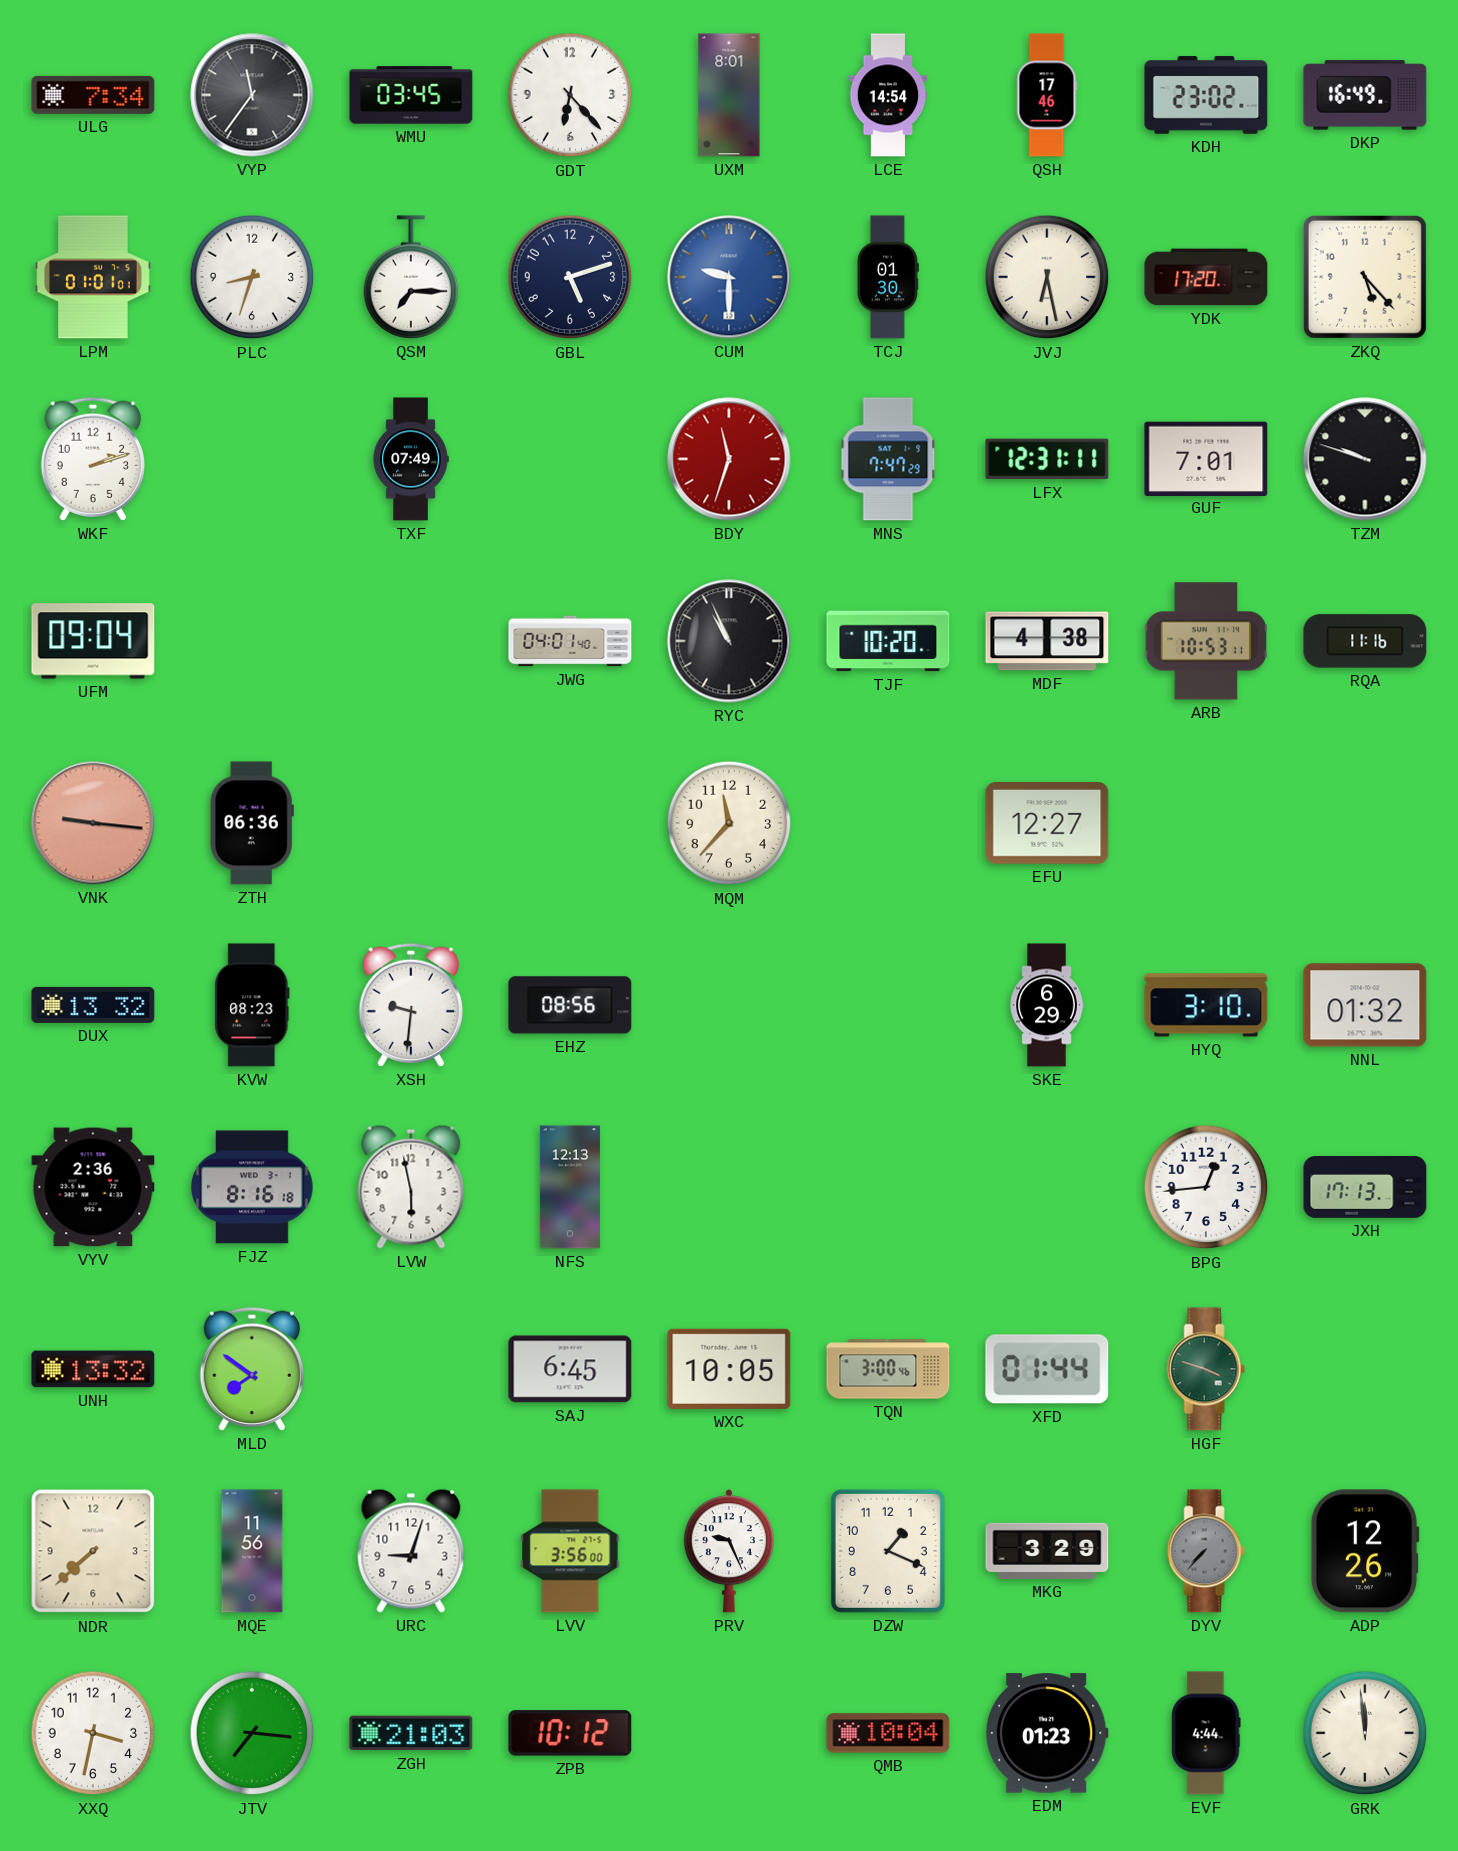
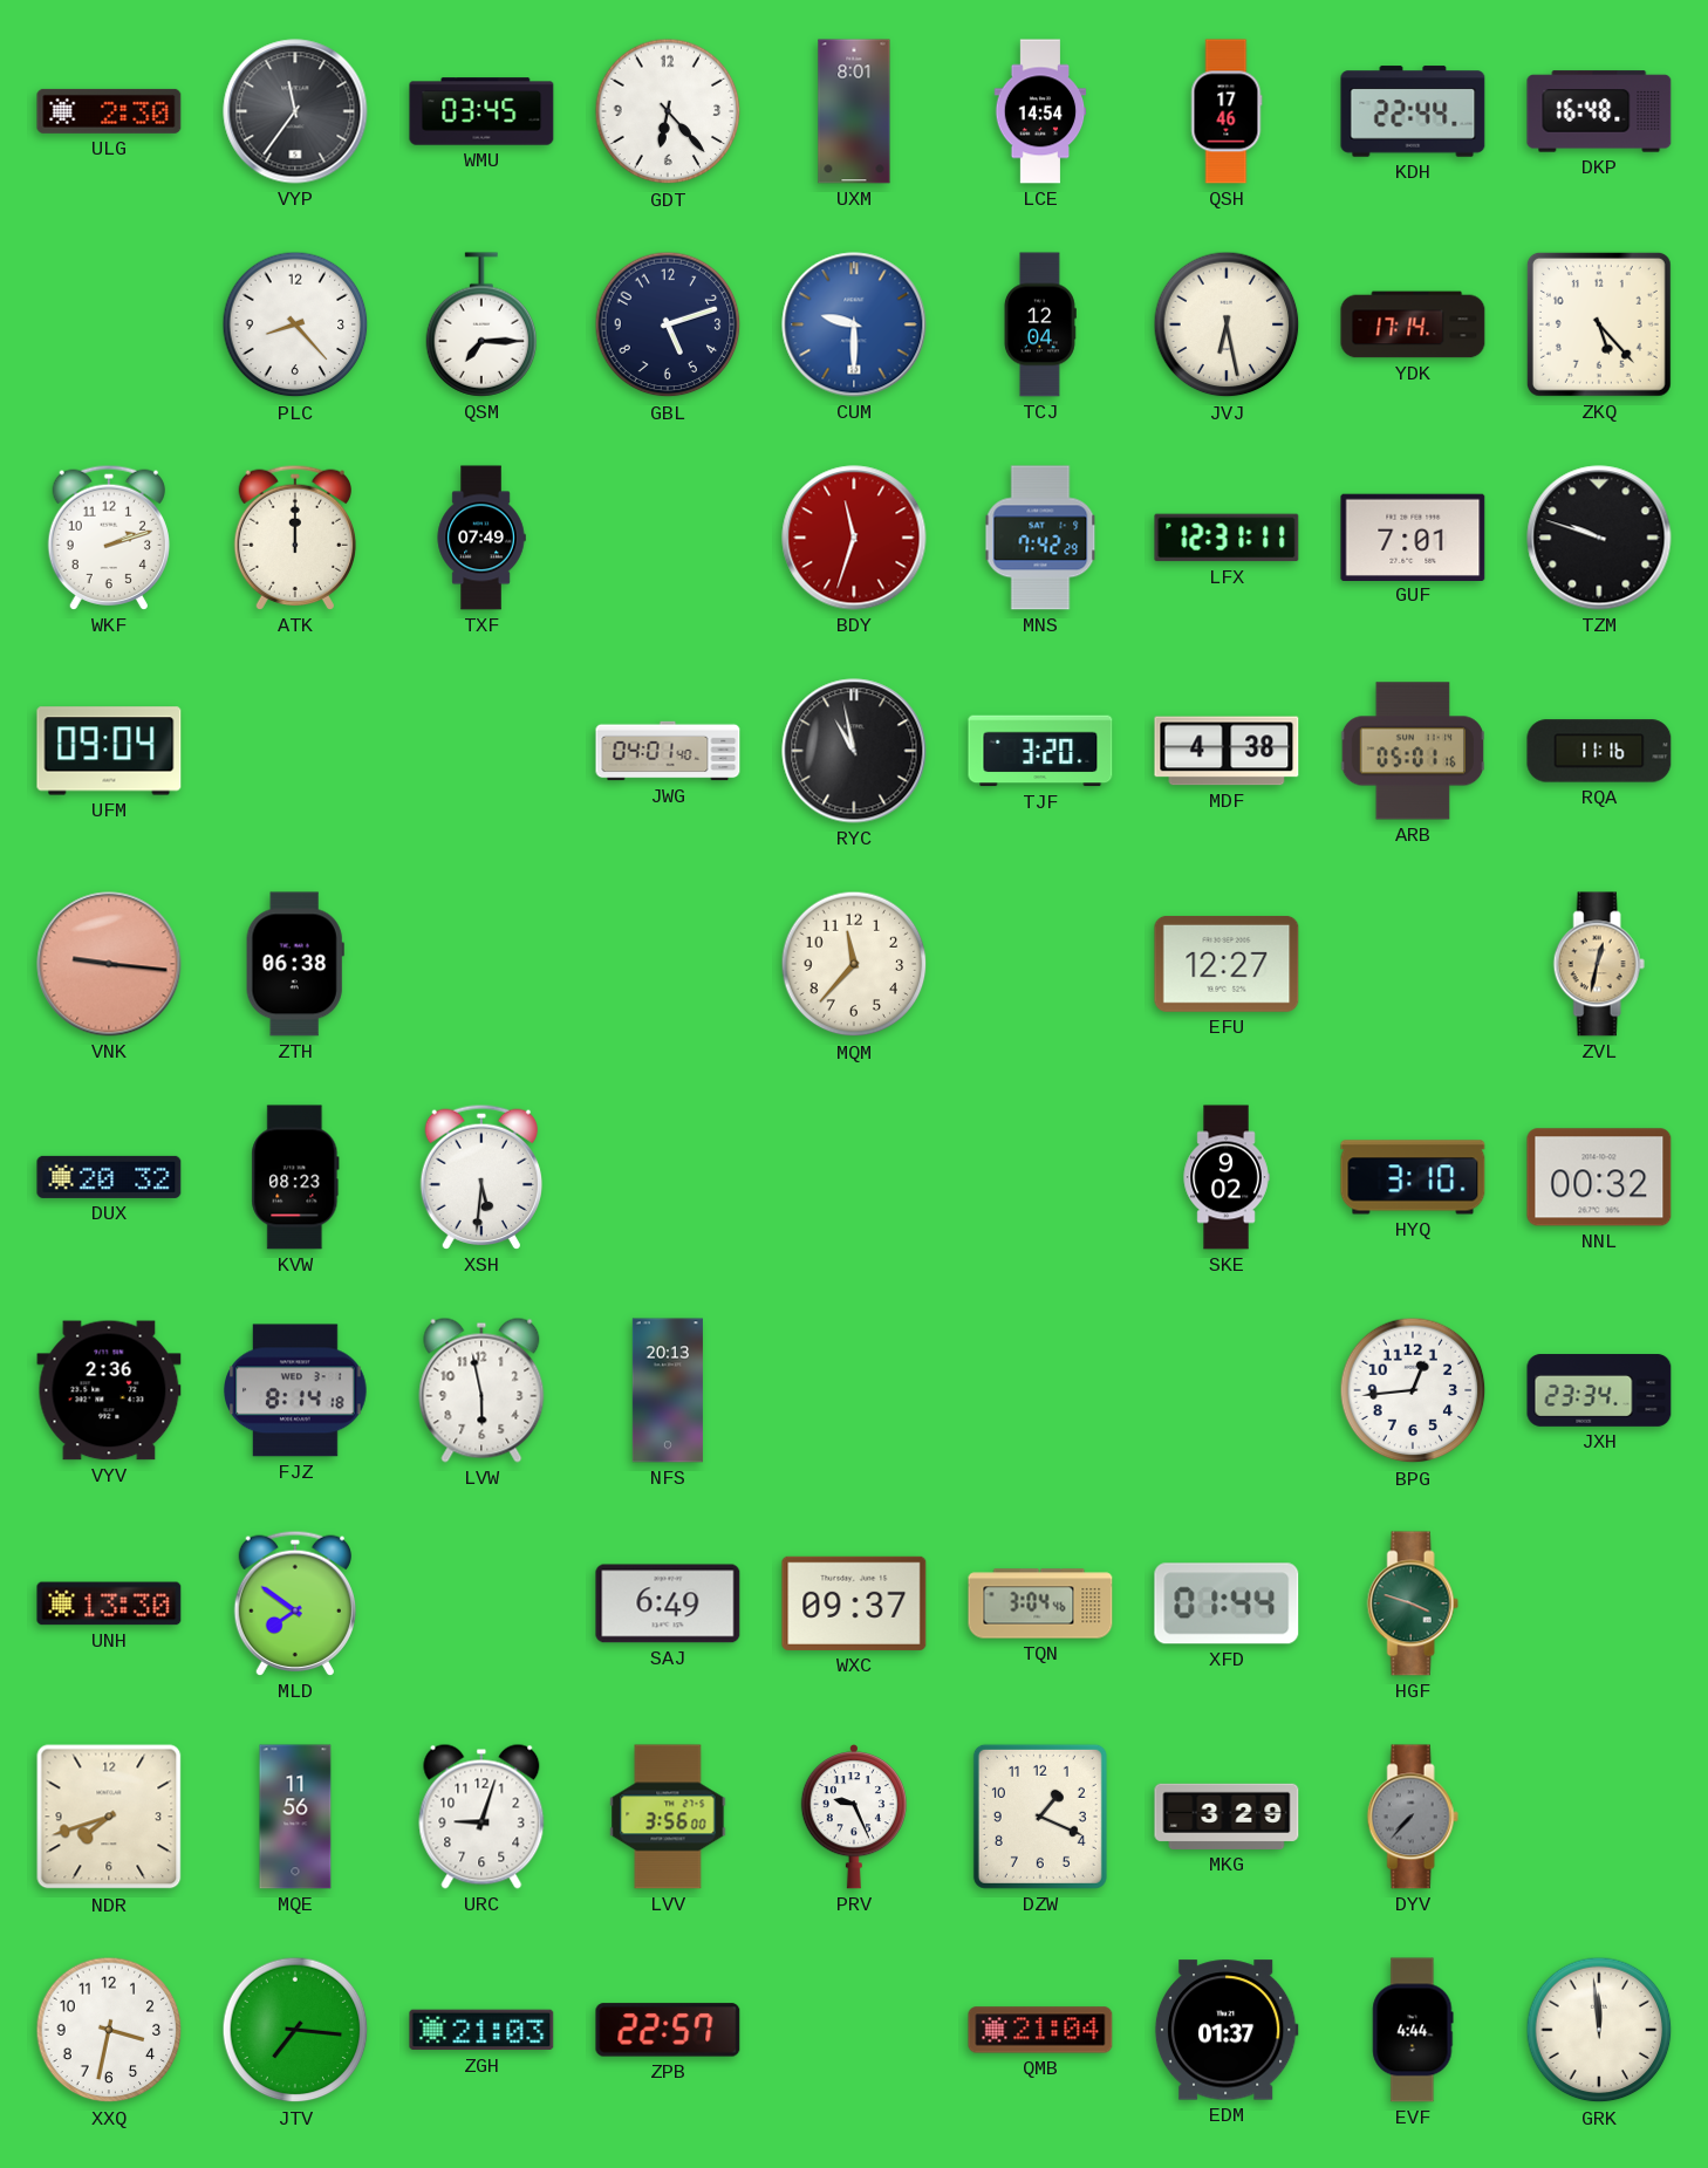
ULG: 7:34 -> 2:30 (109, 111)
KDH: 23:02 -> 22:44 (1413, 111)
DKP: 16:49 -> 16:48 (1599, 111)
LPM: 01:01 -> none (93, 277)
PLC: 8:33 -> 8:23 (295, 324)
TCJ: 01:30 -> 12:04 (1039, 324)
YDK: 17:20 -> 17:14 (1413, 324)
ATK: none -> 12:00 (294, 538)
MNS: 7:47 -> 7:42 (1040, 538)
RYC: 10:56 -> 10:58 (854, 751)
TJF: 10:20 -> 3:20 (1040, 751)
ARB: 10:53 -> 05:01 (1412, 751)
ZTH: 06:36 -> 06:38 (295, 964)
ZVL: none -> 12:32 (1599, 964)
DUX: 13:32 -> 20:32 (109, 1177)
XSH: 9:31 -> 5:31 (480, 1177)
EHZ: 08:56 -> none (570, 1005)
SKE: 6:29 -> 9:02 (1227, 1177)
NNL: 01:32 -> 00:32 (1599, 1177)
FJZ: 8:16 -> 8:14 (296, 1390)
NFS: 12:13 -> 20:13 (668, 1390)
JXH: 17:13 -> 23:34 (1599, 1390)
UNH: 13:32 -> 13:30 (109, 1603)
SAJ: 6:45 -> 6:49 (668, 1603)
WXC: 10:05 -> 09:37 (854, 1603)
TQN: 3:00 -> 3:04 (1040, 1603)
NDR: 7:38 -> 7:42 (109, 1817)
ADP: 12:26 -> none (1365, 1551)
ZPB: 10:12 -> 22:57 (668, 2030)
QMB: 10:04 -> 21:04 (1040, 2030)
EDM: 01:23 -> 01:37 (1227, 2030)
